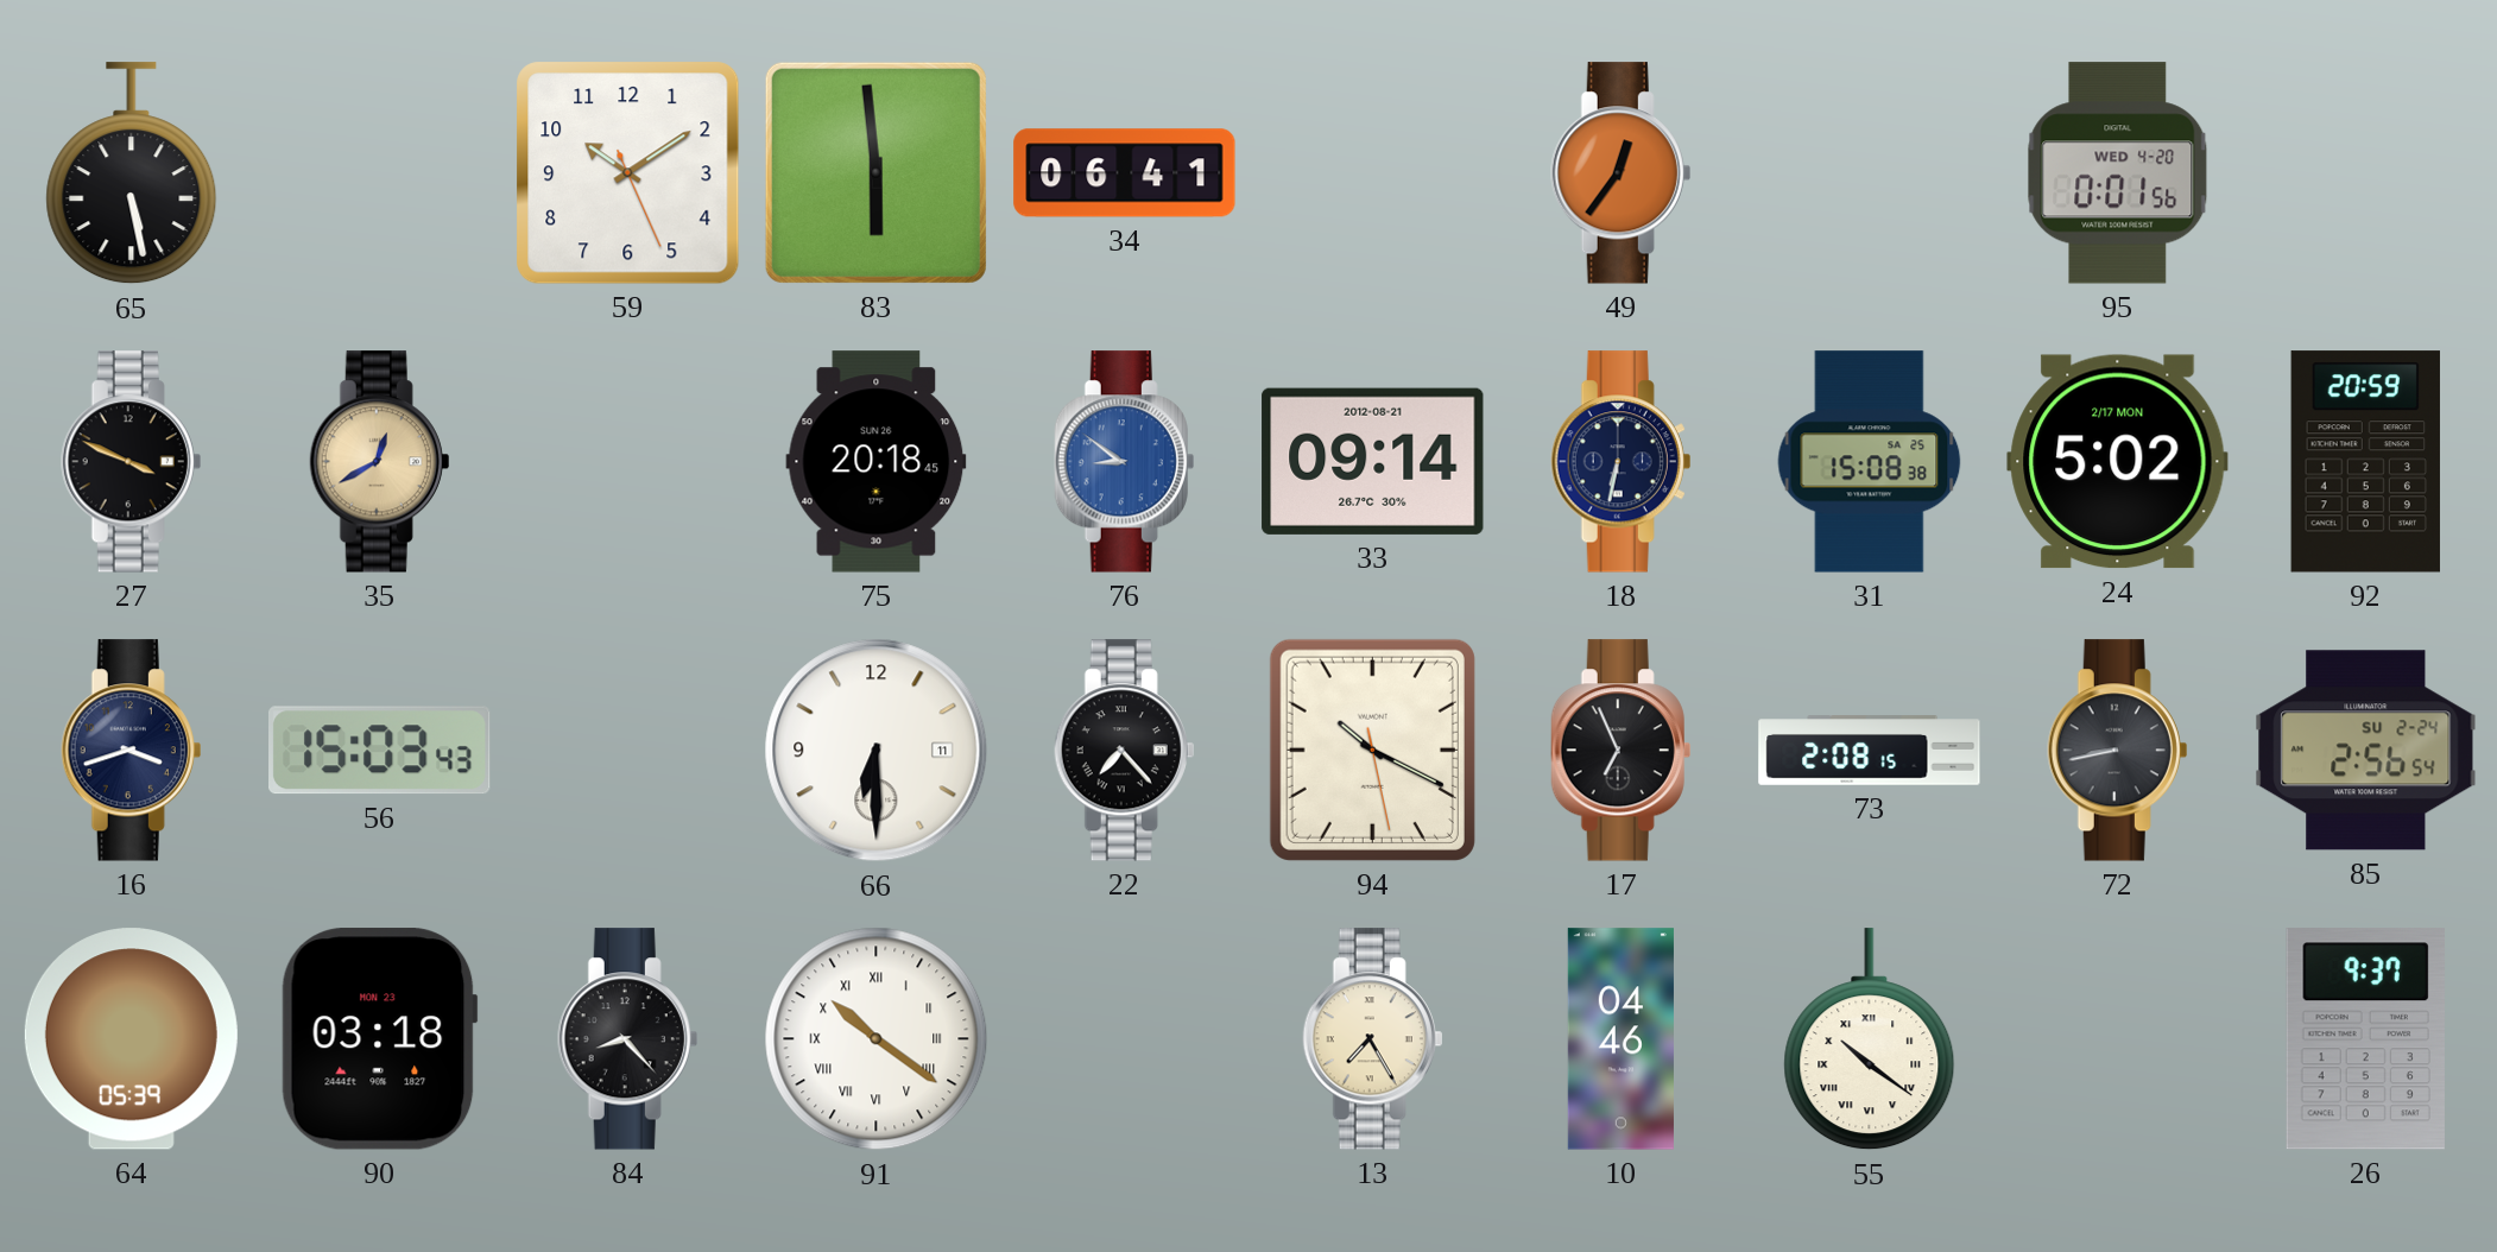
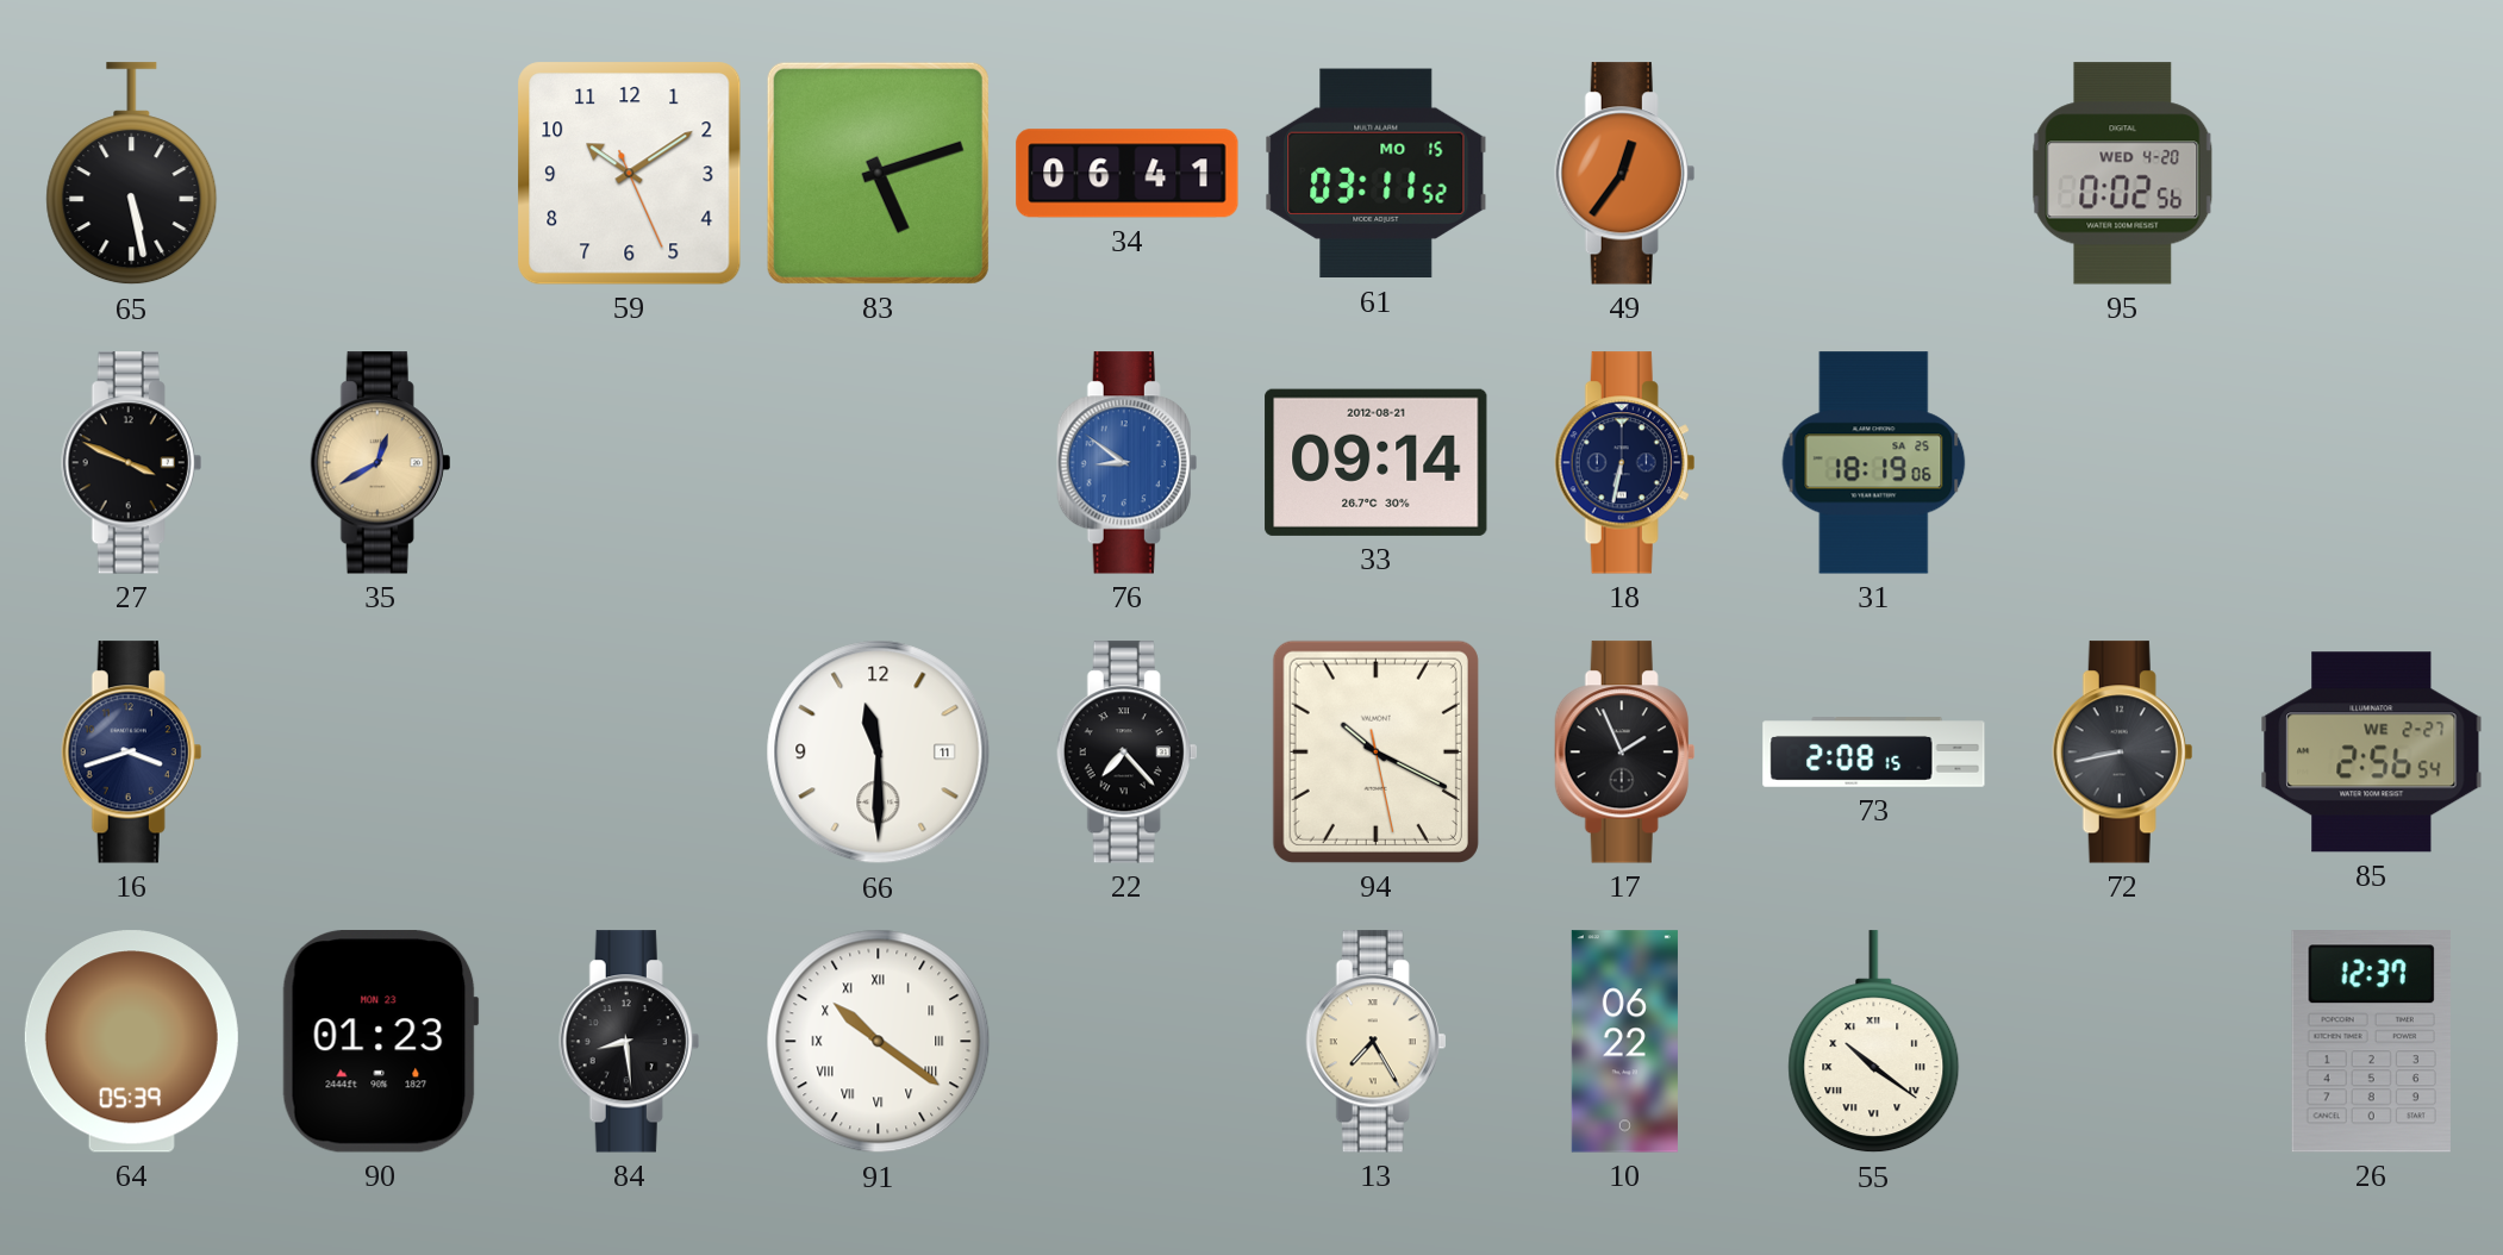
83: 5:59 -> 5:12 (878, 173)
61: none -> 03:11 (1377, 174)
95: 0:01 -> 0:02 (2123, 174)
75: 20:18 -> none (877, 462)
31: 15:08 -> 18:19 (1874, 463)
24: 5:02 -> none (2118, 462)
92: 20:59 -> none (2365, 462)
56: 15:03 -> none (380, 751)
66: 6:30 -> 11:30 (879, 753)
17: 6:56 -> 1:56 (1625, 753)
85 date: SU 2-24 -> WE 2-27 (2372, 753)
90: 03:18 -> 01:23 (380, 1042)
84: 8:23 -> 8:29 (630, 1042)
10: 04:46 -> 06:22 (1624, 1042)
26: 9:37 -> 12:37 (2371, 1042)
